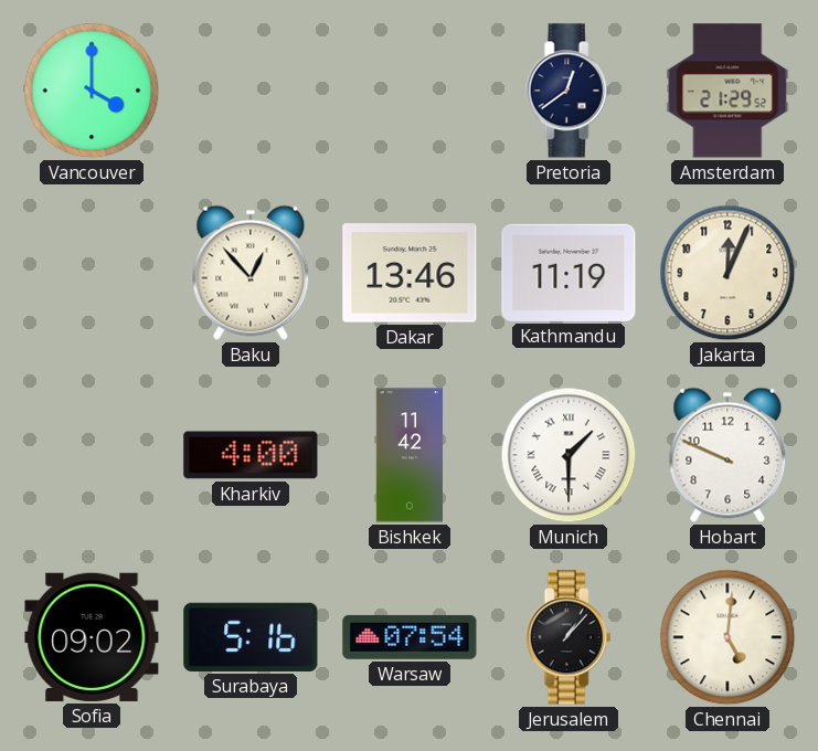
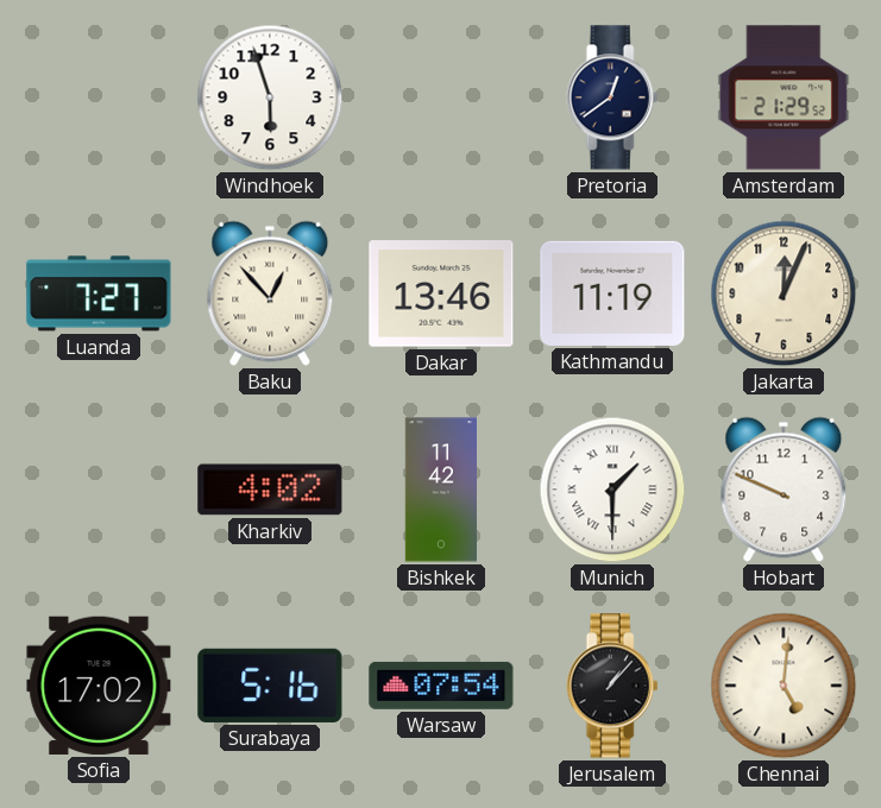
Vancouver: 4:00 -> none (92, 91)
Windhoek: none -> 5:57 (270, 97)
Luanda: none -> 7:27 (99, 293)
Kharkiv: 4:00 -> 4:02 (270, 490)
Sofia: 09:02 -> 17:02 (99, 686)
